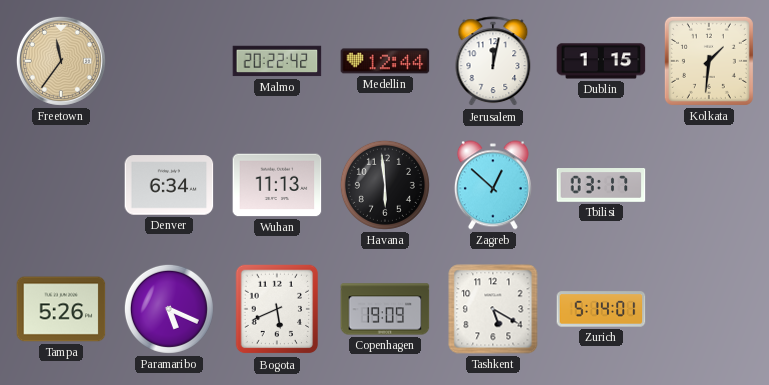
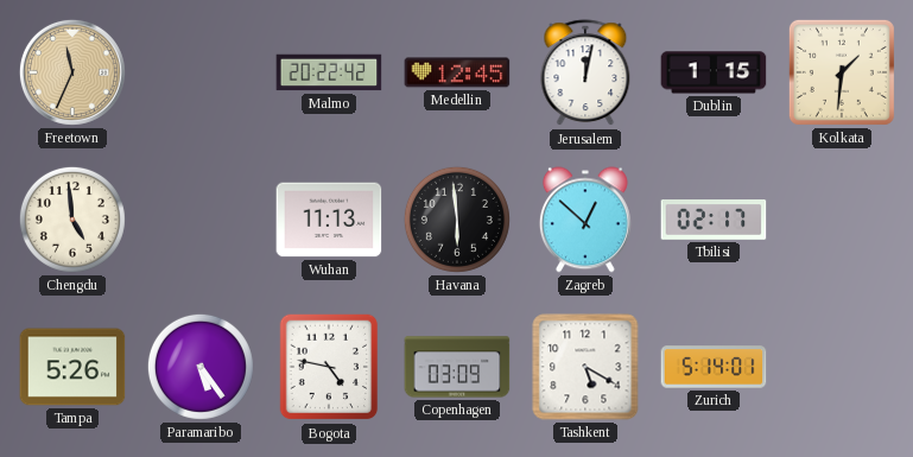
Freetown: 11:36 -> 11:34 (72, 72)
Medellin: 12:44 -> 12:45 (457, 72)
Chengdu: none -> 4:59 (72, 220)
Denver: 6:34 -> none (169, 185)
Tbilisi: 03:17 -> 02:17 (714, 220)
Paramaribo: 5:19 -> 5:24 (201, 367)
Bogota: 5:41 -> 4:47 (329, 367)
Copenhagen: 19:09 -> 03:09 (457, 367)
